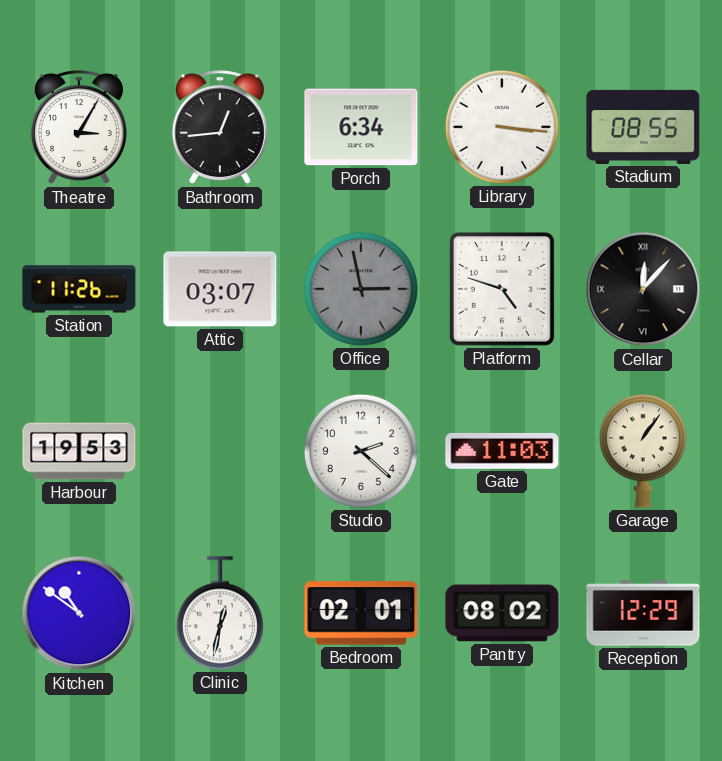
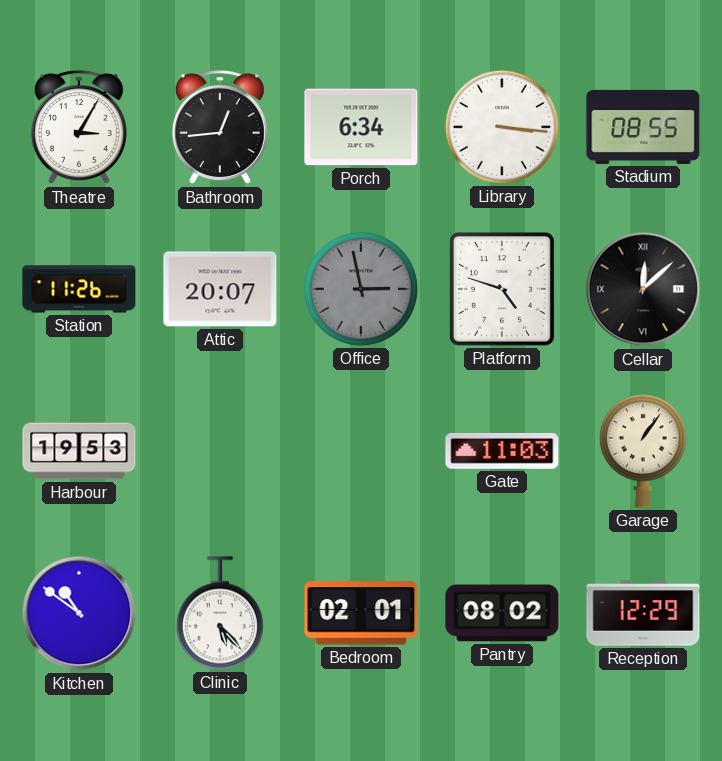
Attic: 03:07 -> 20:07 (220, 289)
Cellar: 12:07 -> 12:08 (643, 289)
Studio: 2:22 -> none (361, 451)
Clinic: 12:32 -> 5:23 (220, 613)
